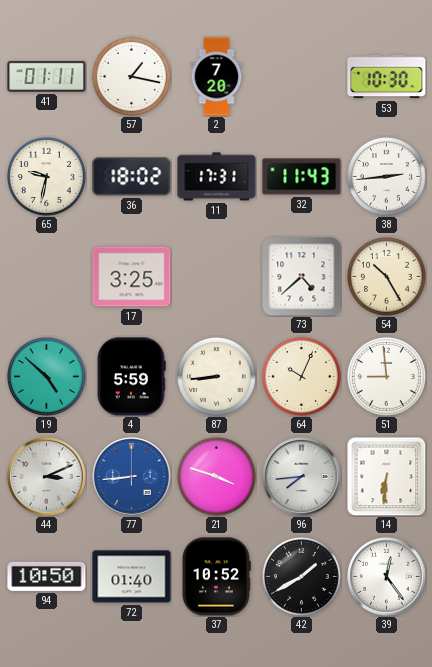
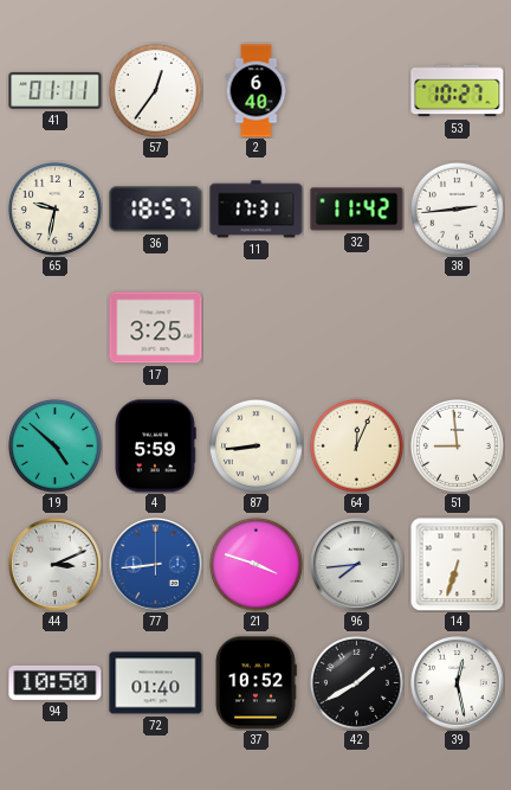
57: 1:17 -> 12:36 (155, 90)
2: 7:20 -> 6:40 (257, 91)
53: 10:30 -> 10:27 (458, 91)
36: 18:02 -> 18:57 (156, 210)
32: 11:43 -> 11:42 (357, 210)
73: 4:38 -> none (302, 277)
54: 10:25 -> none (386, 276)
64: 10:04 -> 12:04 (356, 445)
14: 6:31 -> 6:33 (457, 564)
39: 12:24 -> 12:28 (458, 683)
